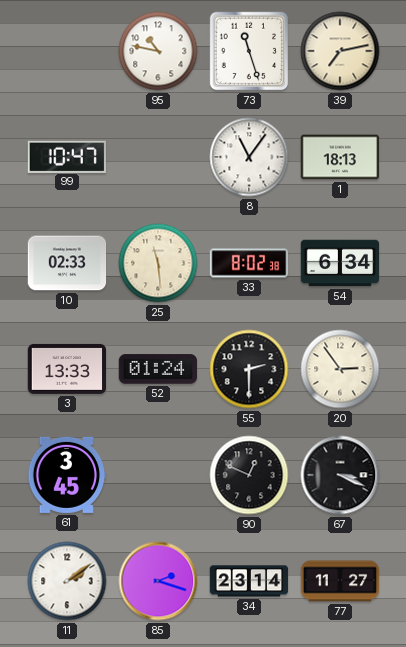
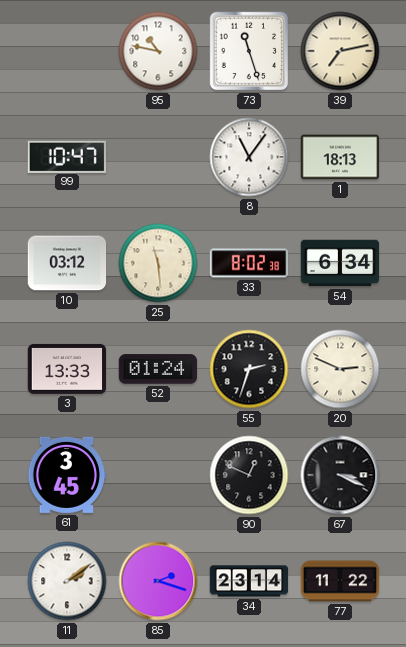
10: 02:33 -> 03:12 (67, 263)
55: 2:30 -> 2:33 (249, 369)
20: 2:54 -> 2:49 (340, 369)
77: 11:27 -> 11:22 (340, 581)
